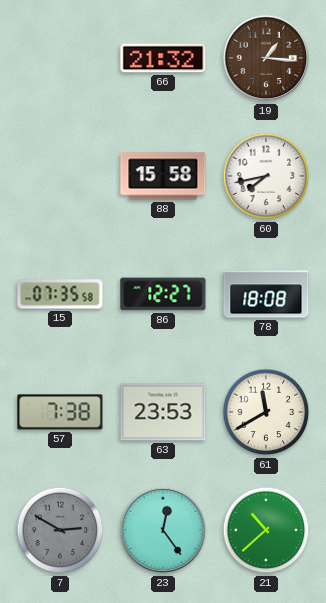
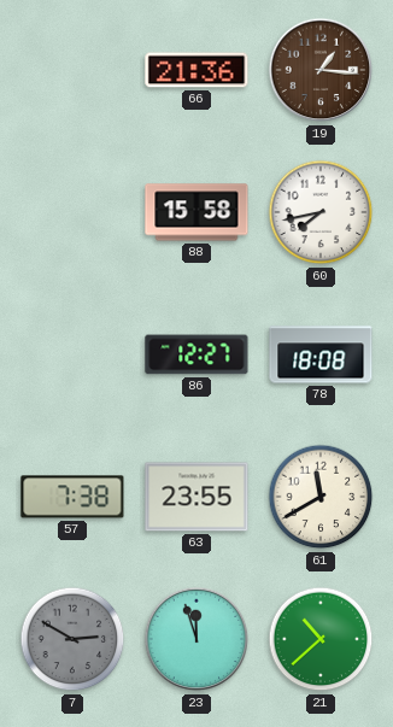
66: 21:32 -> 21:36 (196, 70)
15: 07:35 -> none (60, 294)
63: 23:53 -> 23:55 (196, 497)
23: 12:24 -> 11:57 (196, 639)
